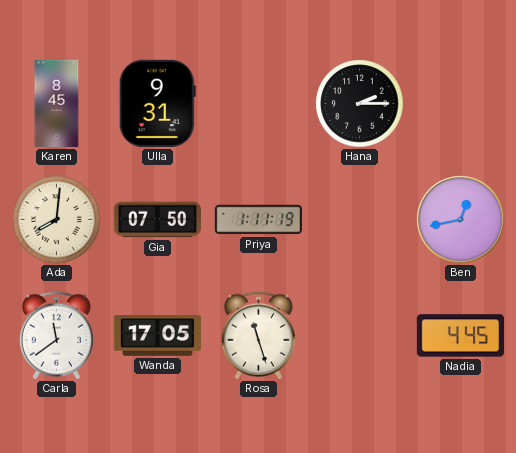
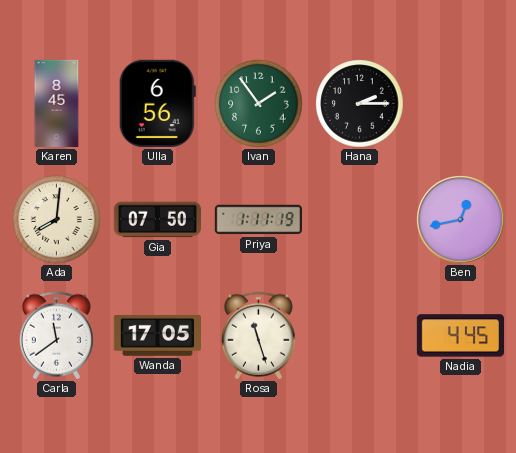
Ulla: 9:31 -> 6:56 (157, 103)
Ivan: none -> 1:54 (259, 104)
